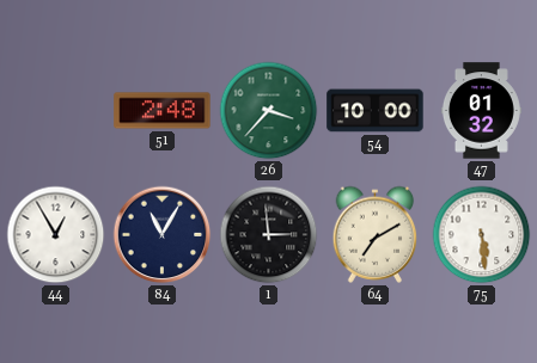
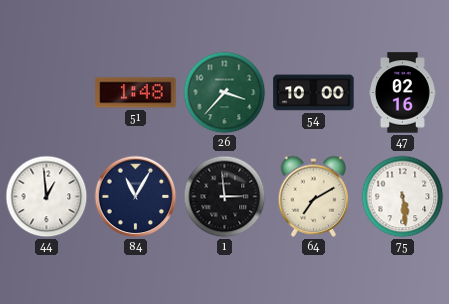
51: 2:48 -> 1:48 (136, 93)
47: 01:32 -> 02:16 (402, 93)
44: 12:55 -> 12:59 (47, 197)
